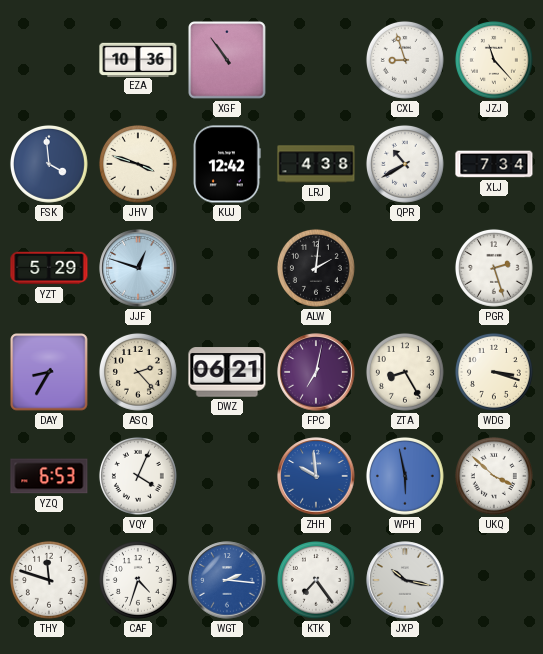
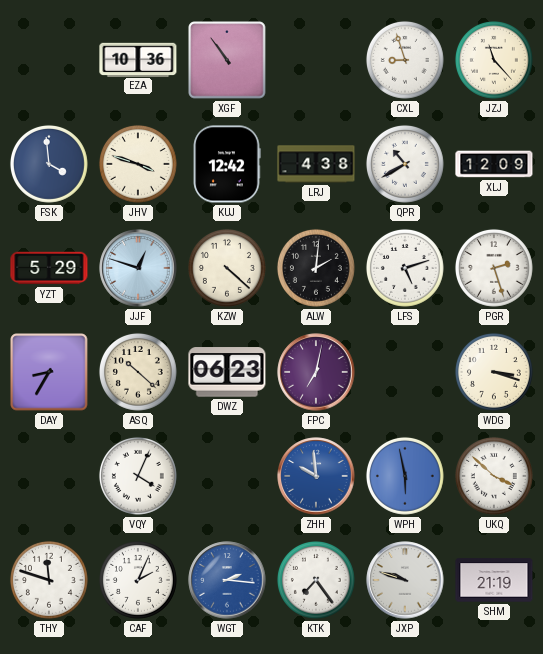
XLJ: 7:34 -> 12:09 (494, 164)
KZW: none -> 4:22 (227, 268)
LFS: none -> 5:12 (405, 268)
ASQ: 2:23 -> 10:22 (138, 372)
DWZ: 06:21 -> 06:23 (227, 372)
ZTA: 8:25 -> none (405, 372)
YZQ: 6:53 -> none (49, 476)
CAF: 4:33 -> 2:04 (138, 580)
JXP: 10:17 -> 9:48 (405, 580)
SHM: none -> 21:19 (494, 580)
